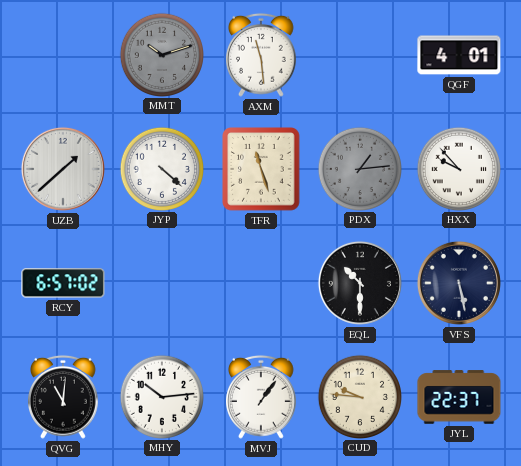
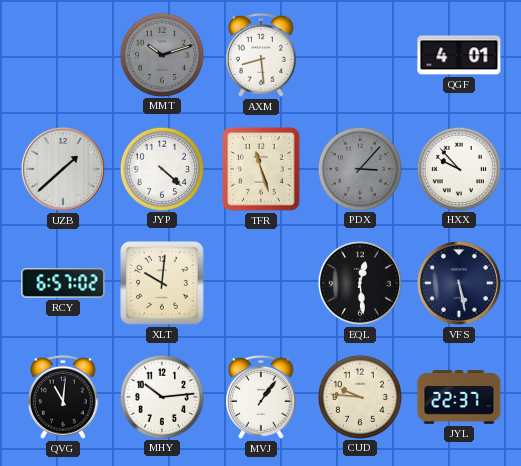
AXM: 11:29 -> 8:29 (262, 55)
PDX: 1:14 -> 3:07 (359, 168)
XLT: none -> 10:01 (162, 283)
EQL: 10:30 -> 12:29 (360, 283)
